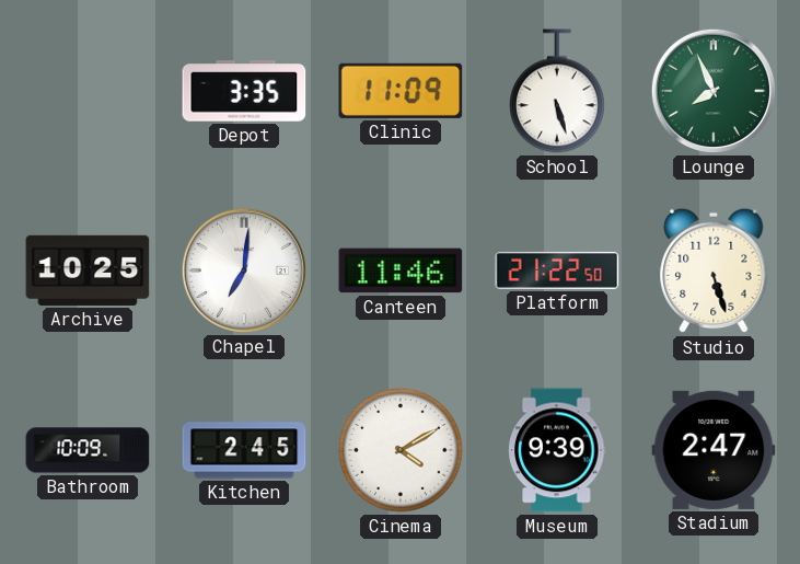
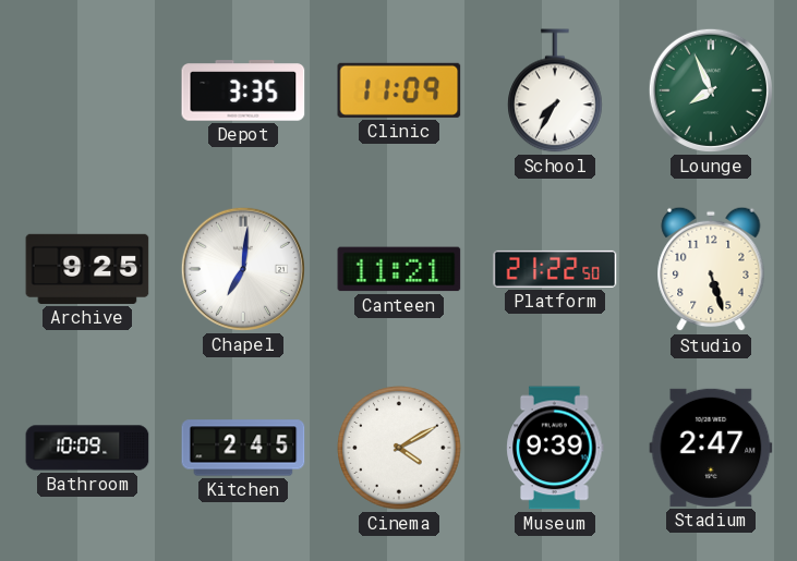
School: 5:27 -> 7:35 (555, 90)
Archive: 10:25 -> 9:25 (87, 269)
Canteen: 11:46 -> 11:21 (399, 269)
